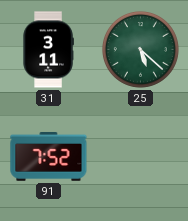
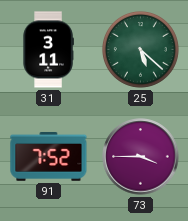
73: none -> 3:45 (141, 157)
